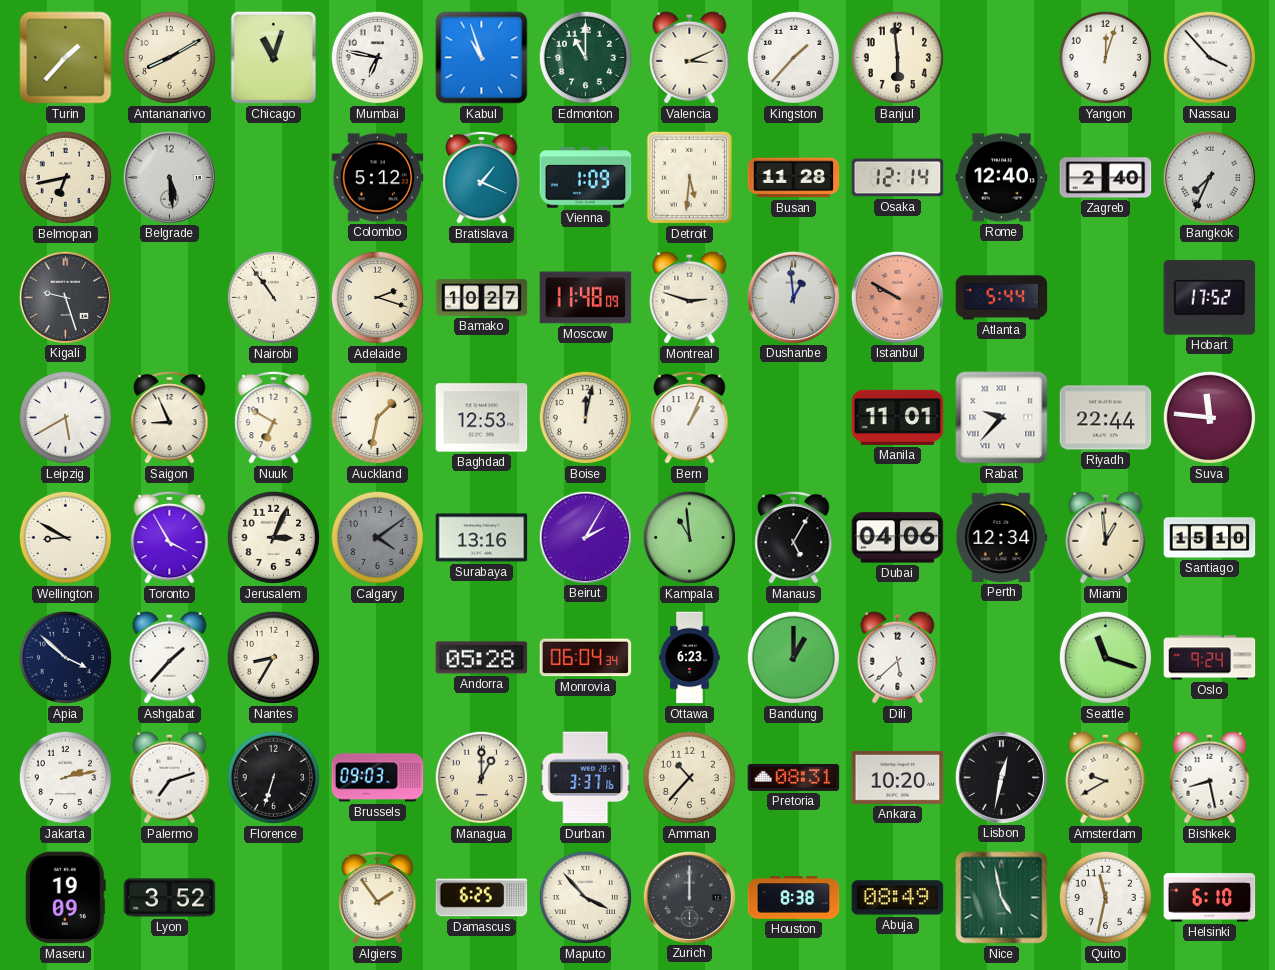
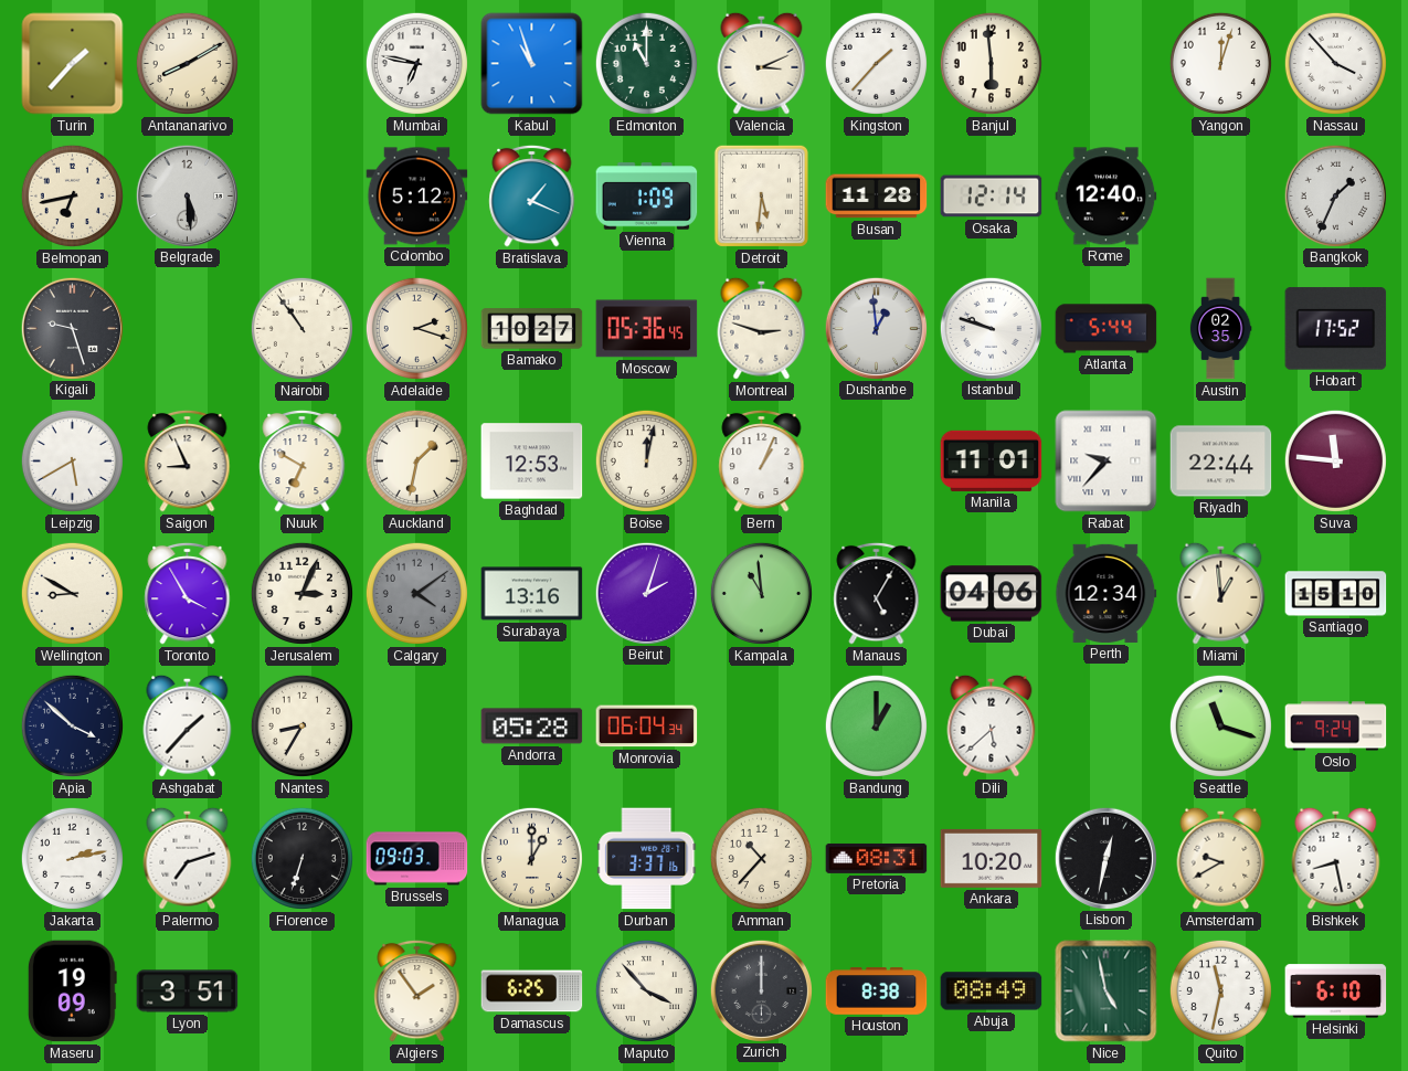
Chicago: 11:03 -> none (273, 57)
Zagreb: 2:40 -> none (1106, 178)
Bangkok: 7:34 -> 1:34 (1335, 195)
Moscow: 11:48 -> 05:36 (647, 329)
Istanbul: 9:50 -> 9:48 (991, 328)
Istanbul dial: salmon -> white (991, 328)
Austin: none -> 02:35 (1220, 329)
Beirut: 2:05 -> 2:03 (646, 593)
Ottawa: 6:23 -> none (690, 658)
Lyon: 3:52 -> 3:51 (188, 992)
